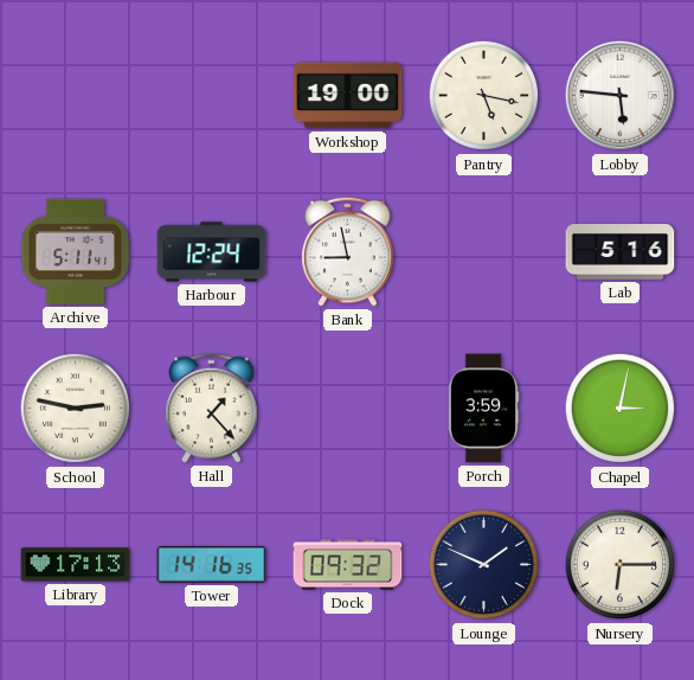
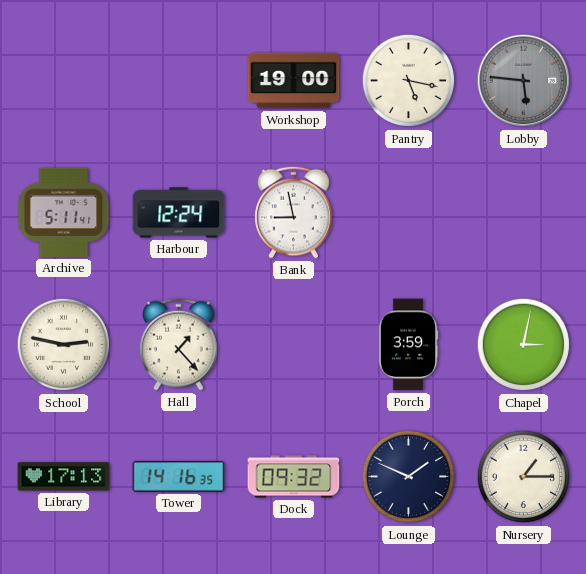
Lobby dial: white -> grey (524, 81)
Lab: 5:16 -> none (621, 252)
Nursery: 6:15 -> 1:15 (524, 477)
